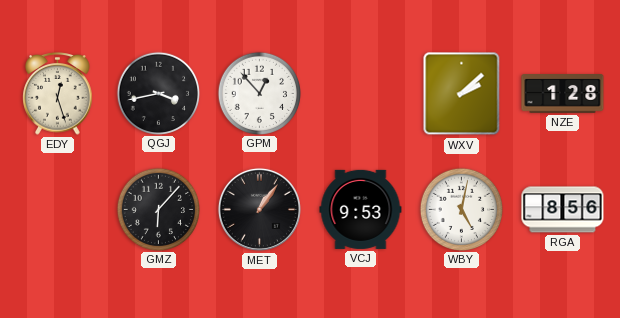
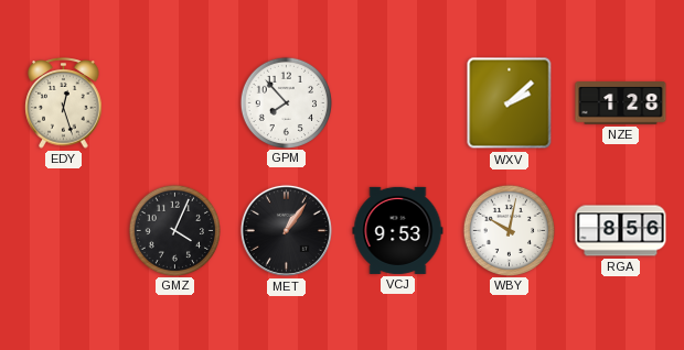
QGJ: 3:43 -> none (158, 93)
GPM: 12:53 -> 7:53 (286, 102)
GMZ: 6:07 -> 4:04 (174, 230)
WBY: 5:02 -> 10:02 (509, 230)
